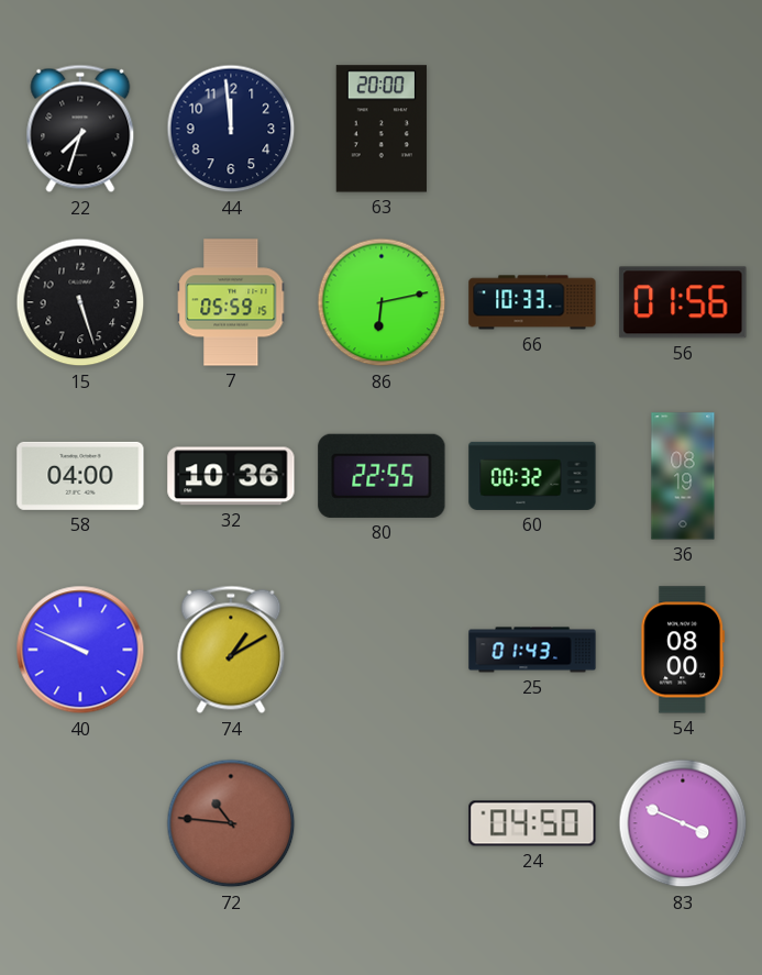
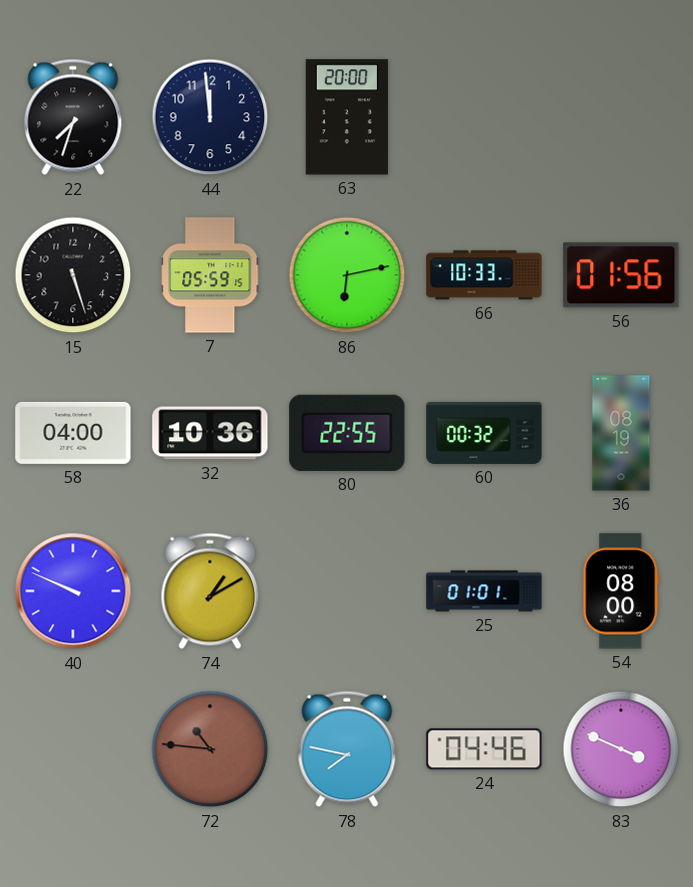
25: 01:43 -> 01:01 (484, 591)
78: none -> 7:47 (347, 749)
24: 04:50 -> 04:46 (484, 749)
